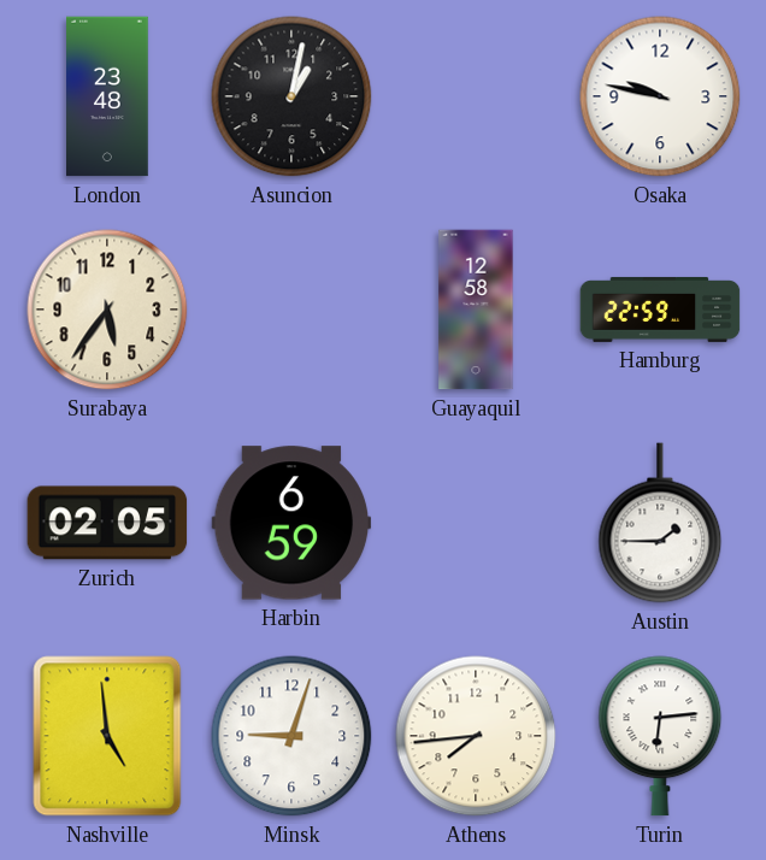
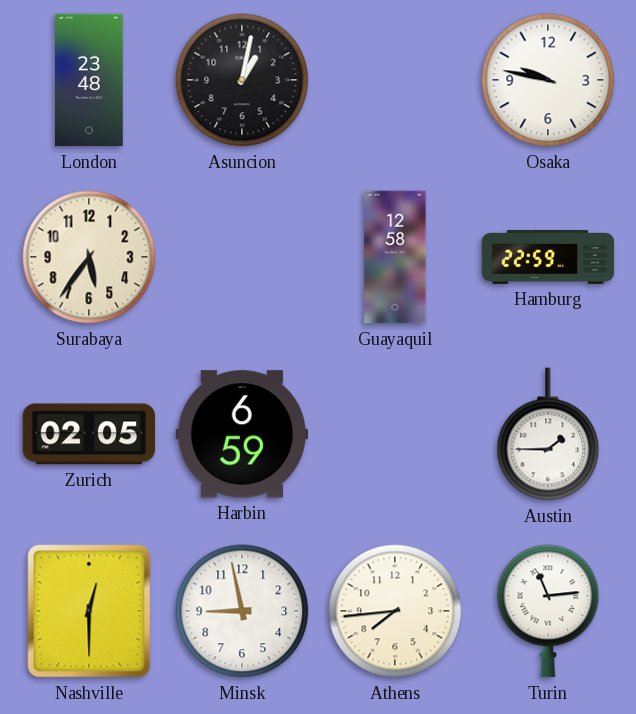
Nashville: 4:59 -> 12:30 (89, 611)
Minsk: 9:03 -> 8:58 (242, 611)
Turin: 6:14 -> 11:14 (548, 611)
